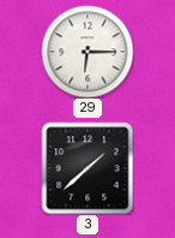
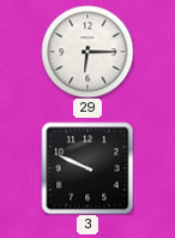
3: 1:38 -> 9:49 (87, 168)
